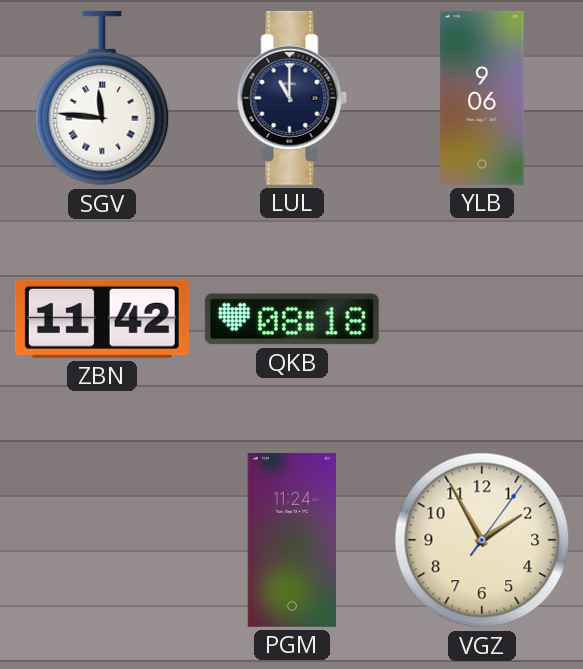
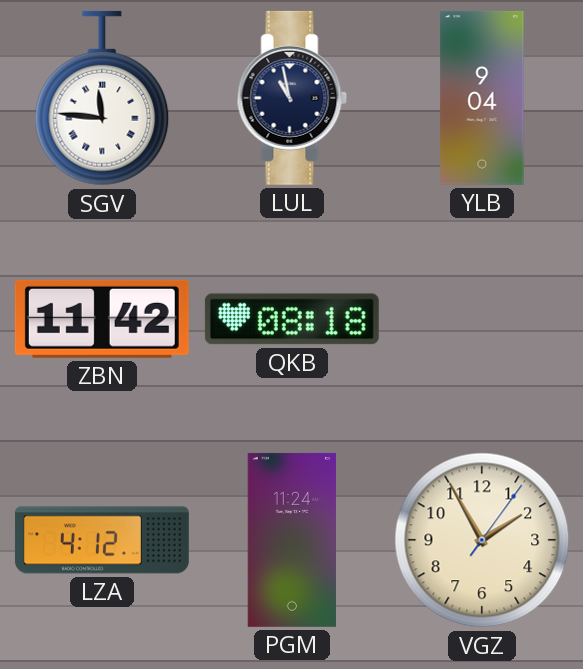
LUL: 11:00 -> 10:58 (292, 98)
YLB: 9:06 -> 9:04 (482, 98)
LZA: none -> 4:12 (102, 540)
